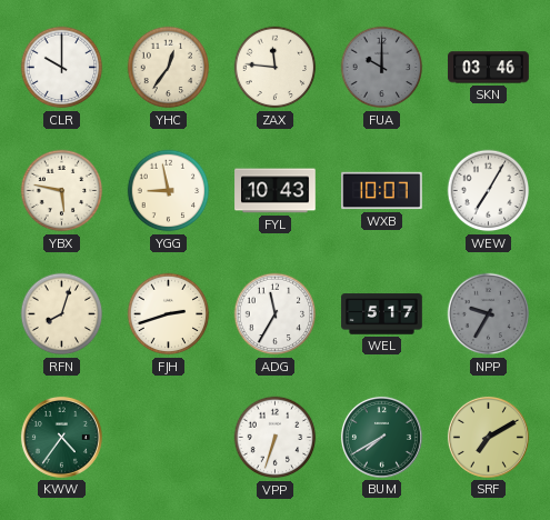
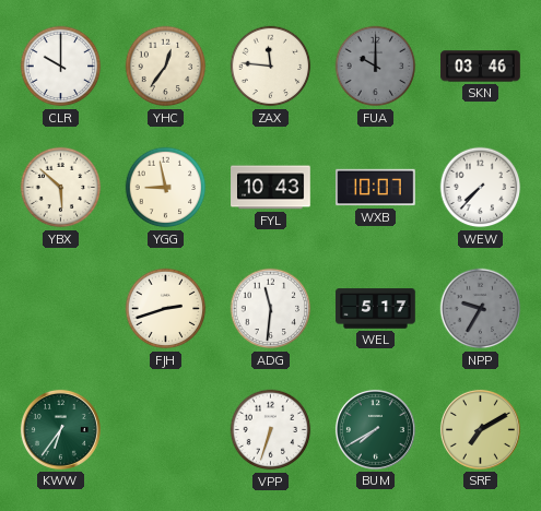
YBX: 5:47 -> 5:52 (61, 188)
WEW: 7:05 -> 7:37 (481, 188)
RFN: 8:03 -> none (62, 314)
ADG: 11:35 -> 11:31 (271, 309)
KWW: 4:36 -> 6:36 (60, 429)
